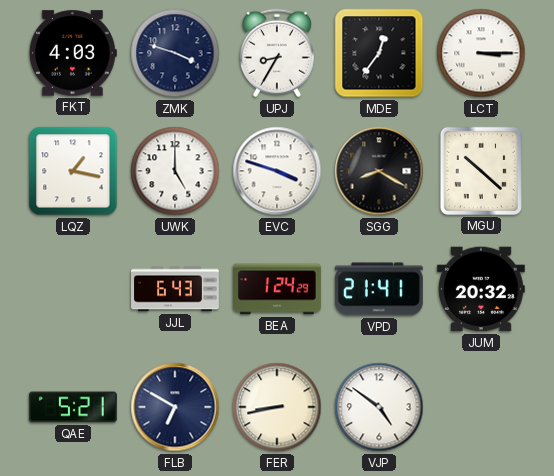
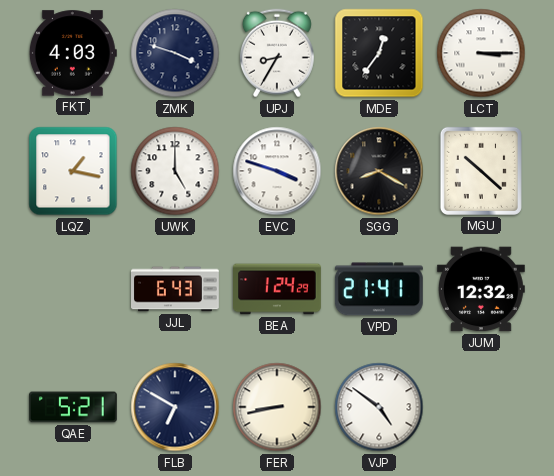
JUM: 20:32 -> 12:32 (481, 289)
